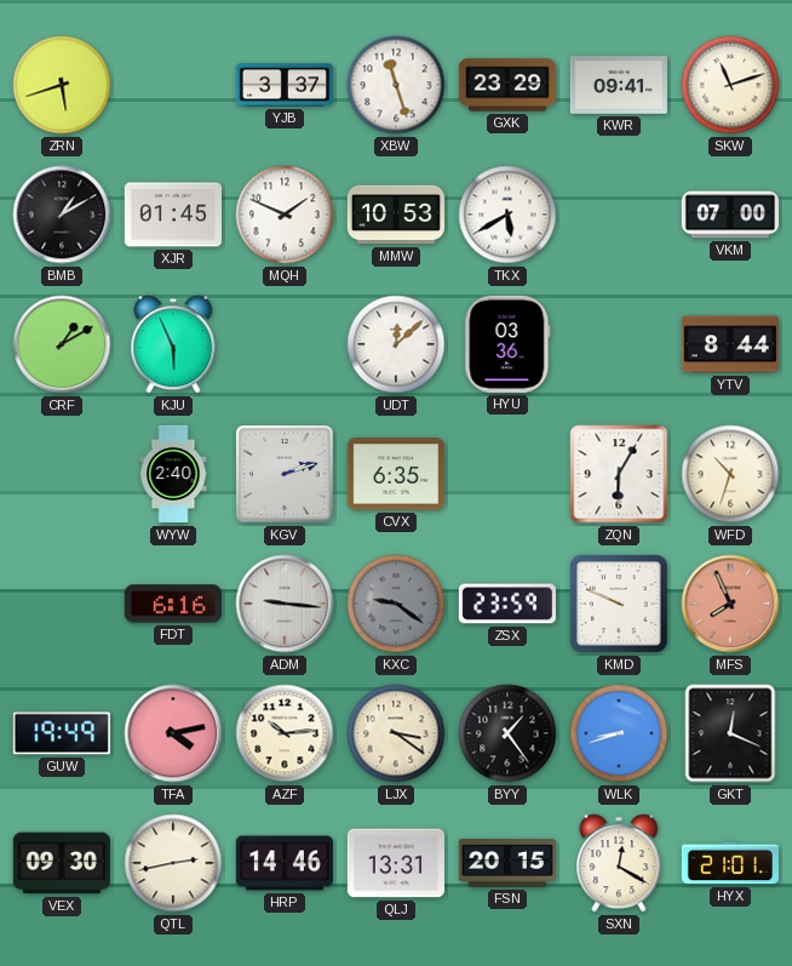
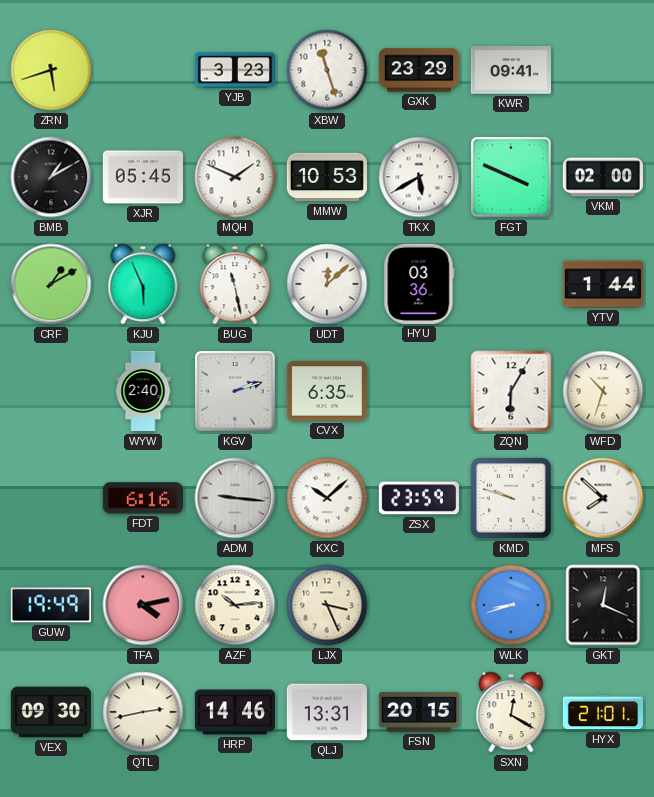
YJB: 3:37 -> 3:23 (234, 70)
SKW: 11:12 -> none (730, 85)
XJR: 01:45 -> 05:45 (142, 177)
FGT: none -> 3:49 (512, 178)
VKM: 07:00 -> 02:00 (603, 177)
BUG: none -> 11:28 (235, 284)
YTV: 8:44 -> 1:44 (602, 284)
KXC: 9:21 -> 10:08 (327, 498)
KXC dial: grey -> white (327, 498)
KMD: 9:49 -> 9:48 (512, 499)
MFS: 7:56 -> 7:52 (603, 498)
MFS dial: salmon -> white (603, 498)
LJX: 3:21 -> 3:26 (327, 605)
BYY: 1:24 -> none (507, 733)
